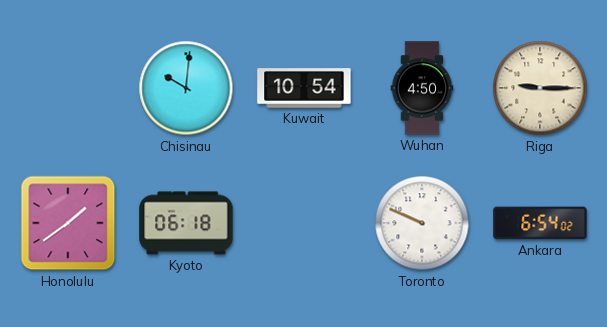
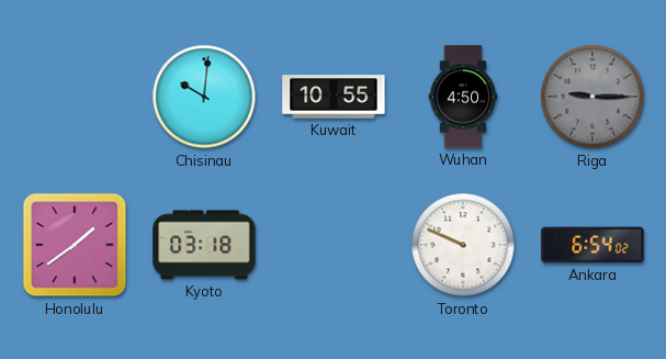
Kuwait: 10:54 -> 10:55 (334, 97)
Riga dial: cream -> grey (592, 97)
Kyoto: 06:18 -> 03:18 (204, 245)
